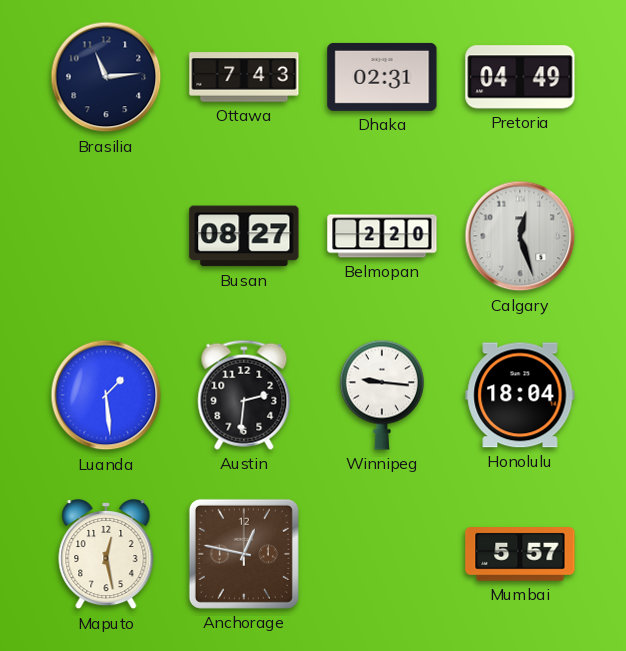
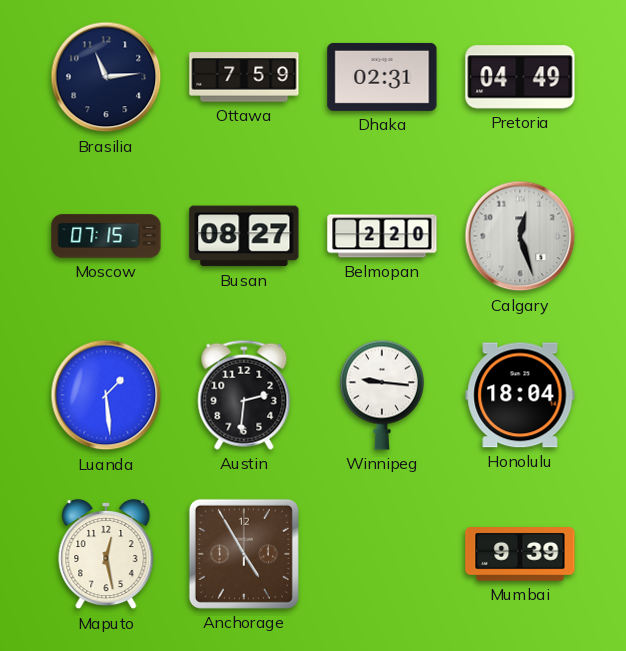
Ottawa: 7:43 -> 7:59 (244, 77)
Moscow: none -> 07:15 (106, 236)
Anchorage: 12:47 -> 4:55 (244, 554)
Mumbai: 5:57 -> 9:39 (520, 555)
